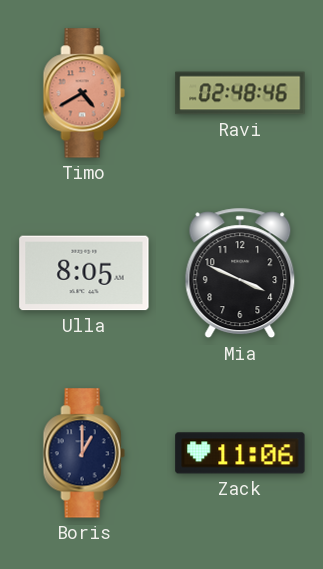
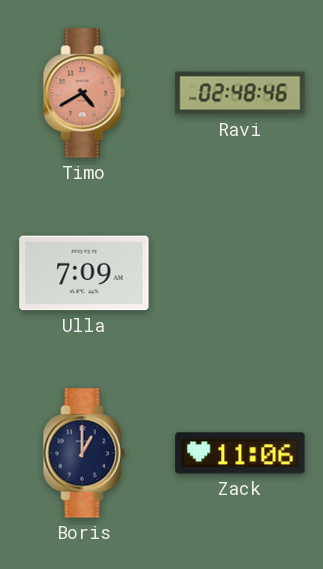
Ulla: 8:05 -> 7:09 (84, 273)
Mia: 3:49 -> none (240, 273)
